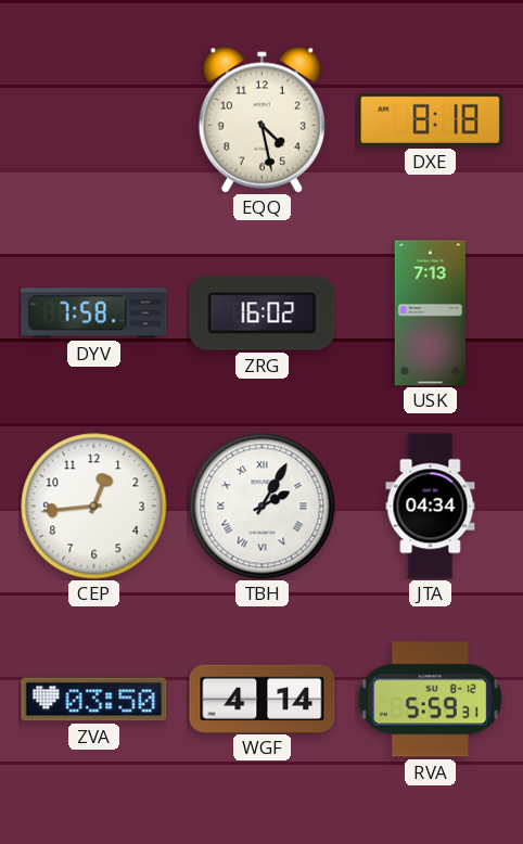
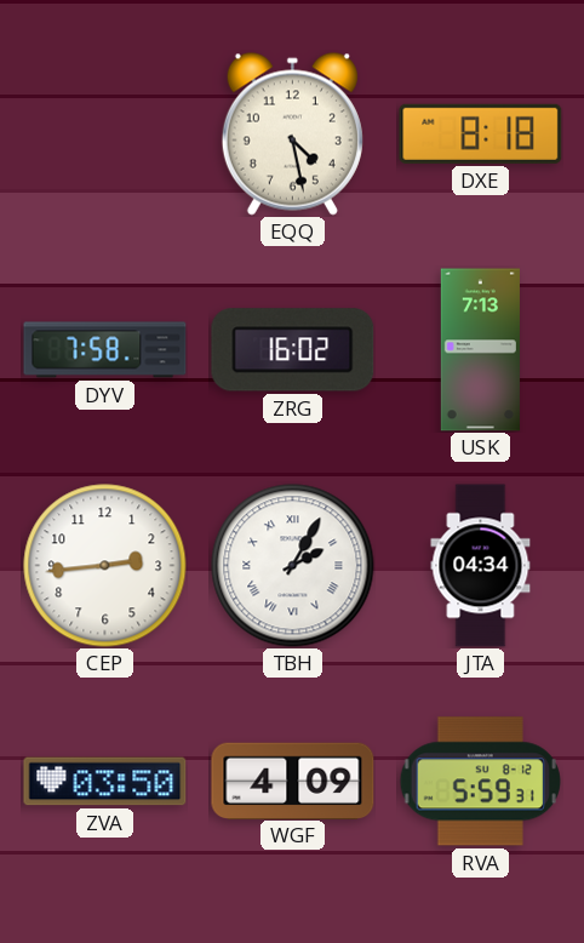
CEP: 12:44 -> 2:44 (105, 566)
WGF: 4:14 -> 4:09 (293, 781)
